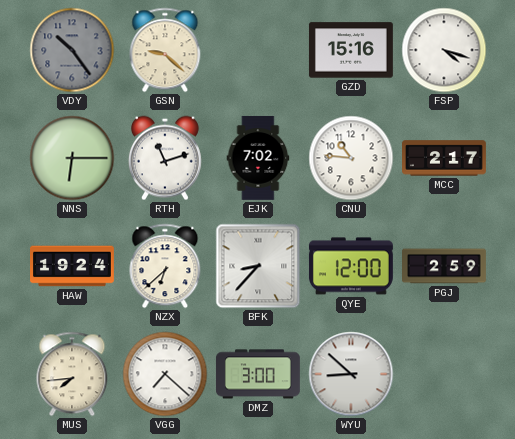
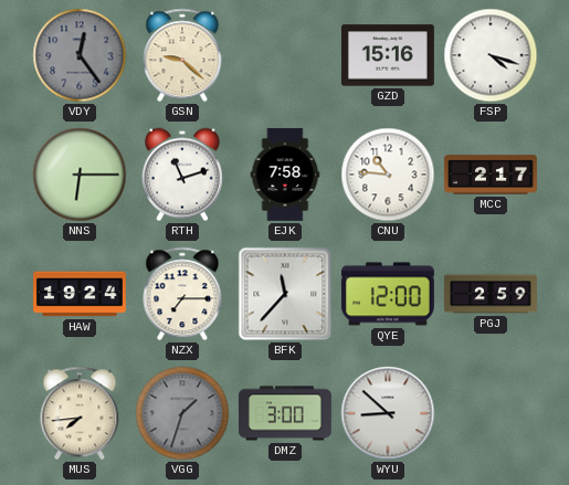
VDY: 10:24 -> 12:24 (80, 55)
EJK: 7:02 -> 7:58 (285, 175)
NZX: 6:38 -> 7:15 (182, 294)
BFK: 8:37 -> 11:37 (285, 294)
VGG: 7:22 -> 1:33 (182, 413)
VGG dial: white -> grey (182, 413)
